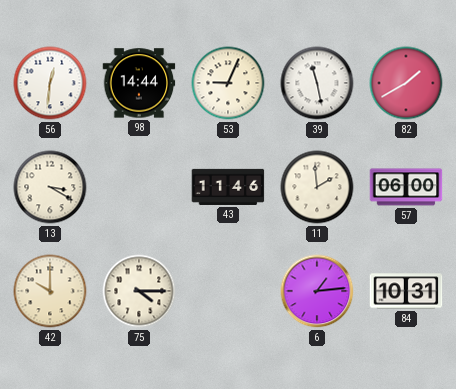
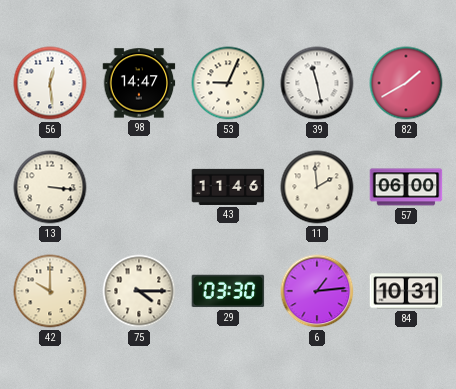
56: 12:31 -> 12:29 (50, 83)
98: 14:44 -> 14:47 (139, 83)
13: 3:20 -> 3:16 (50, 187)
29: none -> 03:30 (228, 291)
